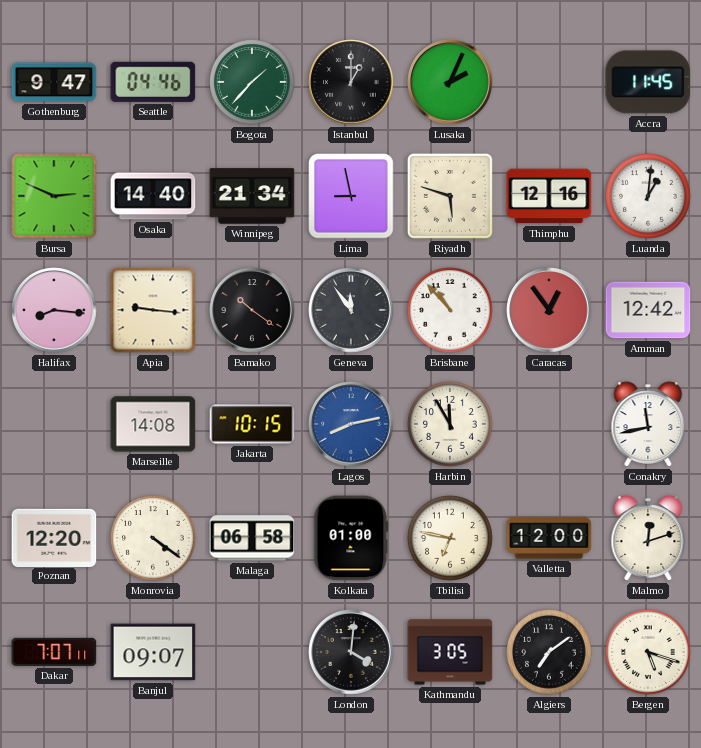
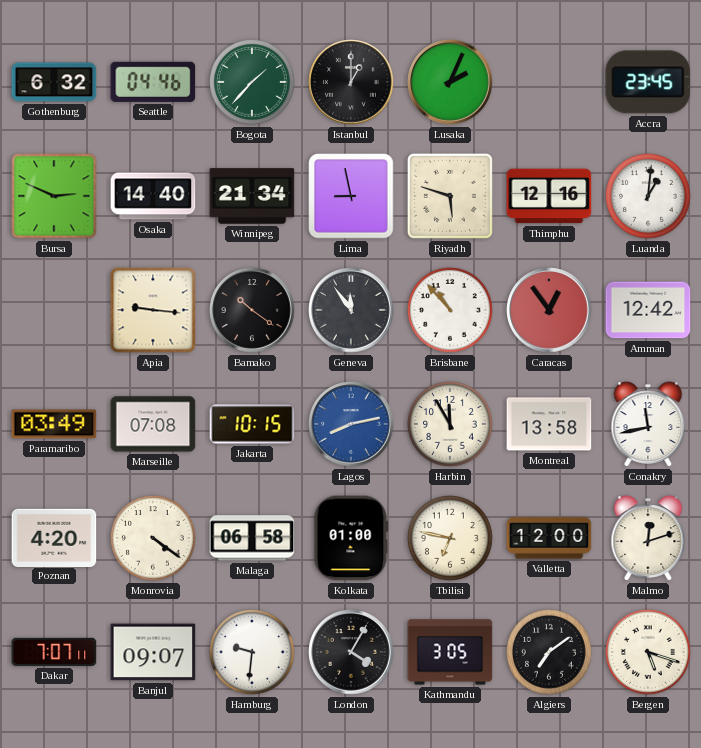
Gothenburg: 9:47 -> 6:32 (54, 82)
Accra: 11:45 -> 23:45 (648, 82)
Halifax: 8:16 -> none (54, 310)
Paramaribo: none -> 03:49 (54, 424)
Marseille: 14:08 -> 07:08 (153, 424)
Montreal: none -> 13:58 (549, 424)
Poznan: 12:20 -> 4:20 (54, 537)
Hamburg: none -> 9:31 (253, 653)
London: 4:01 -> 4:05 (351, 652)
